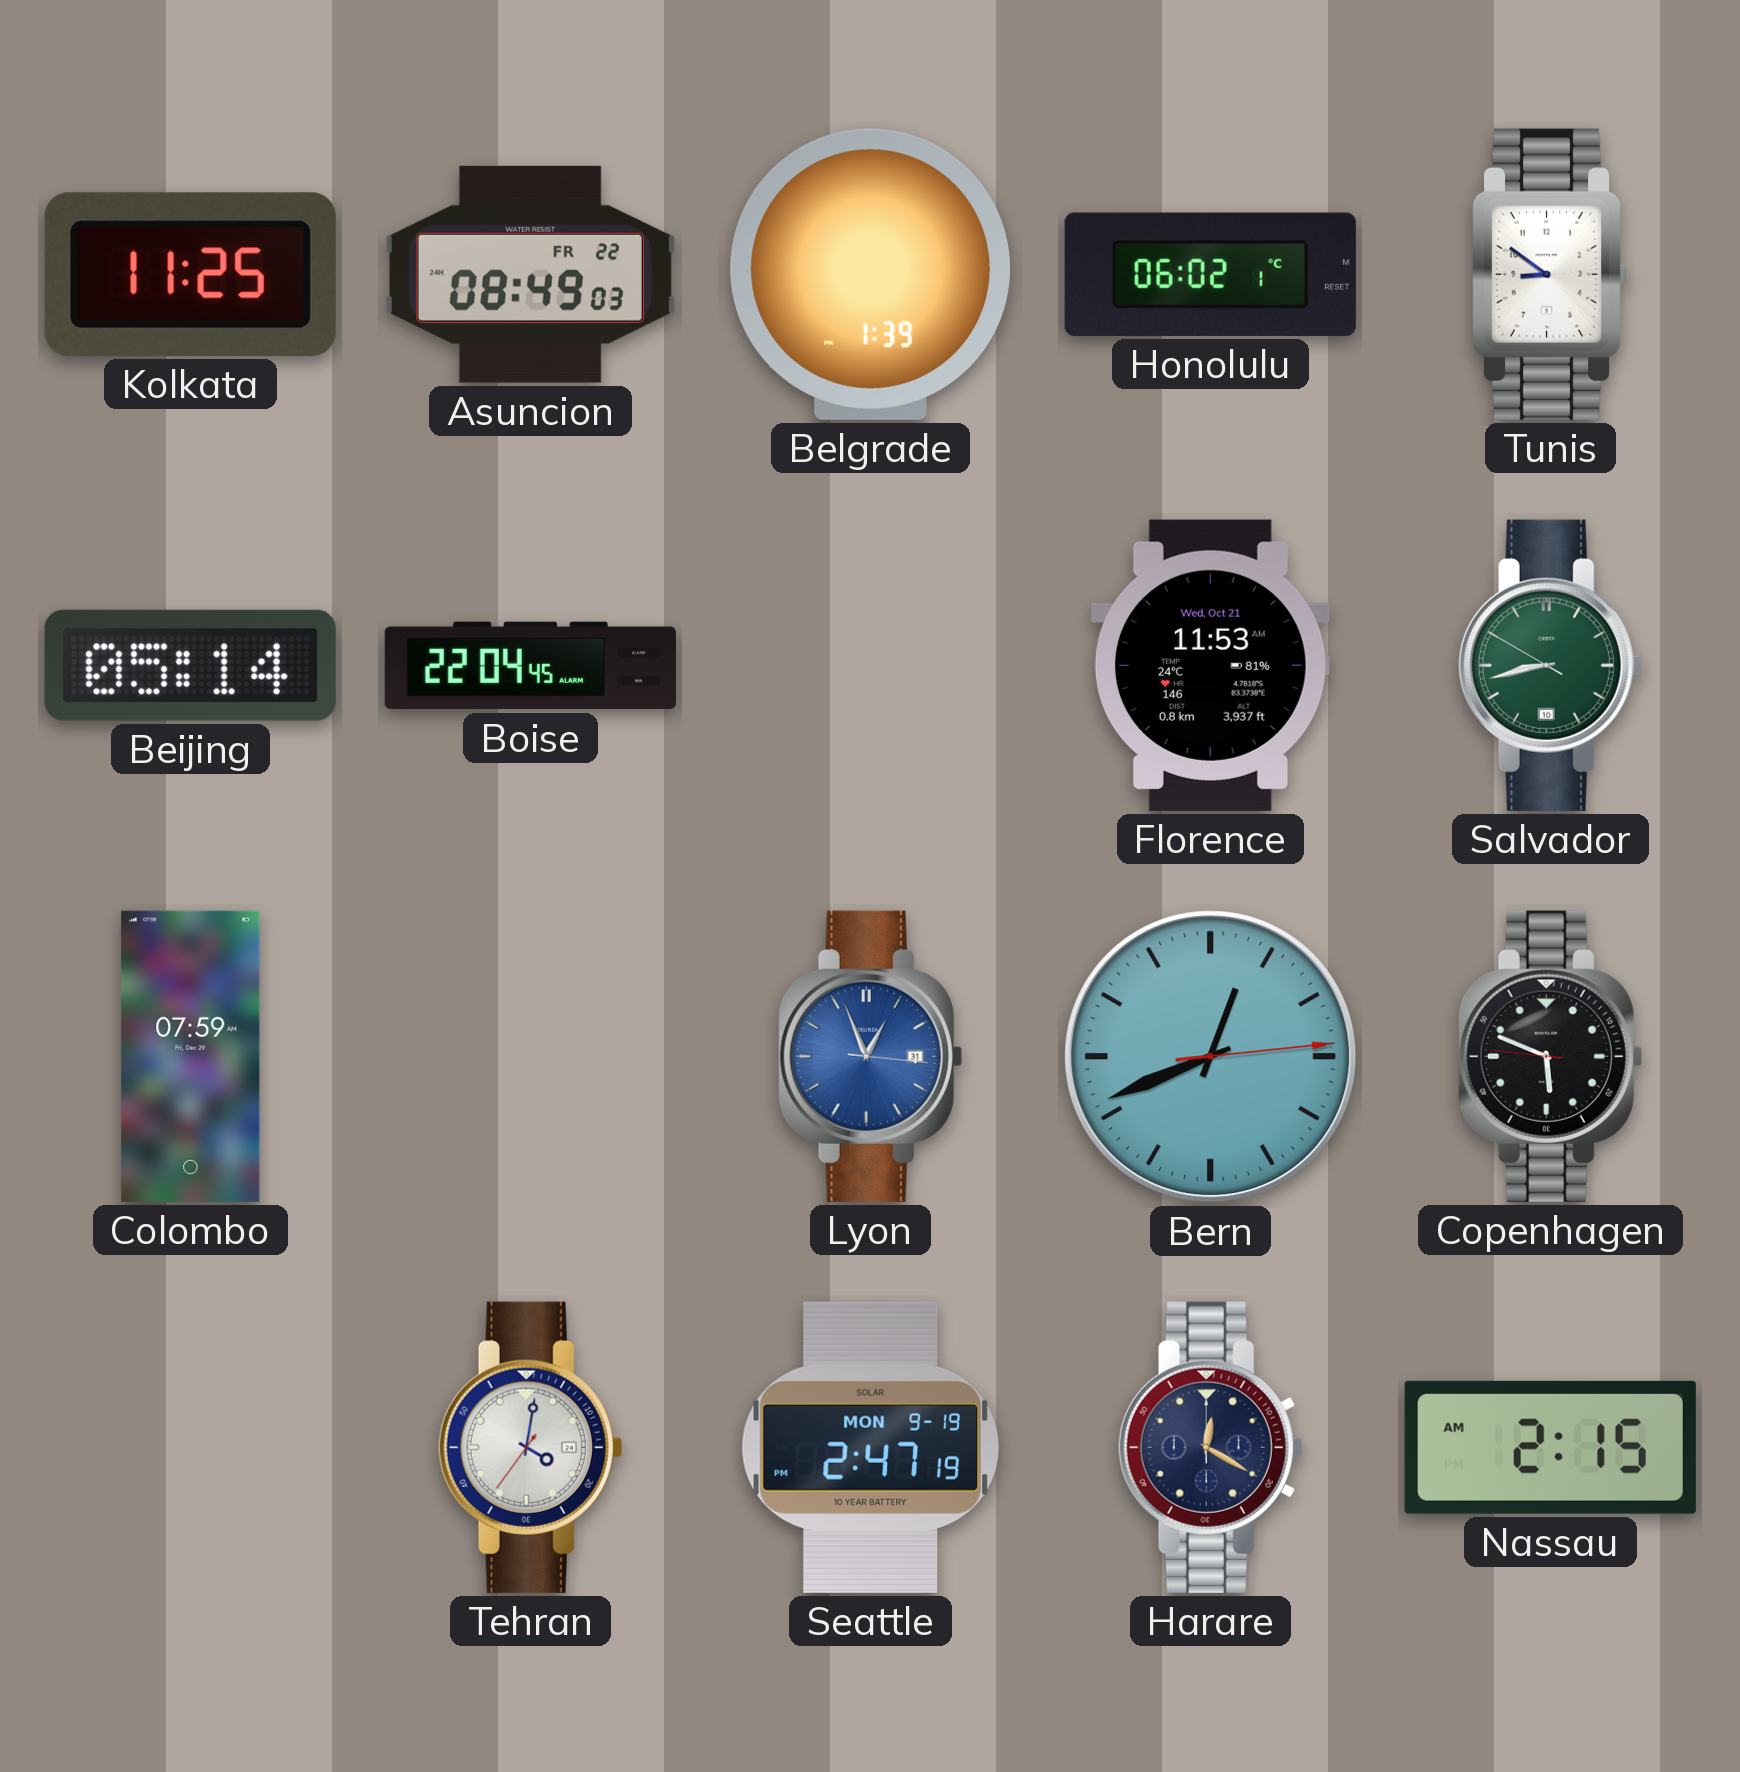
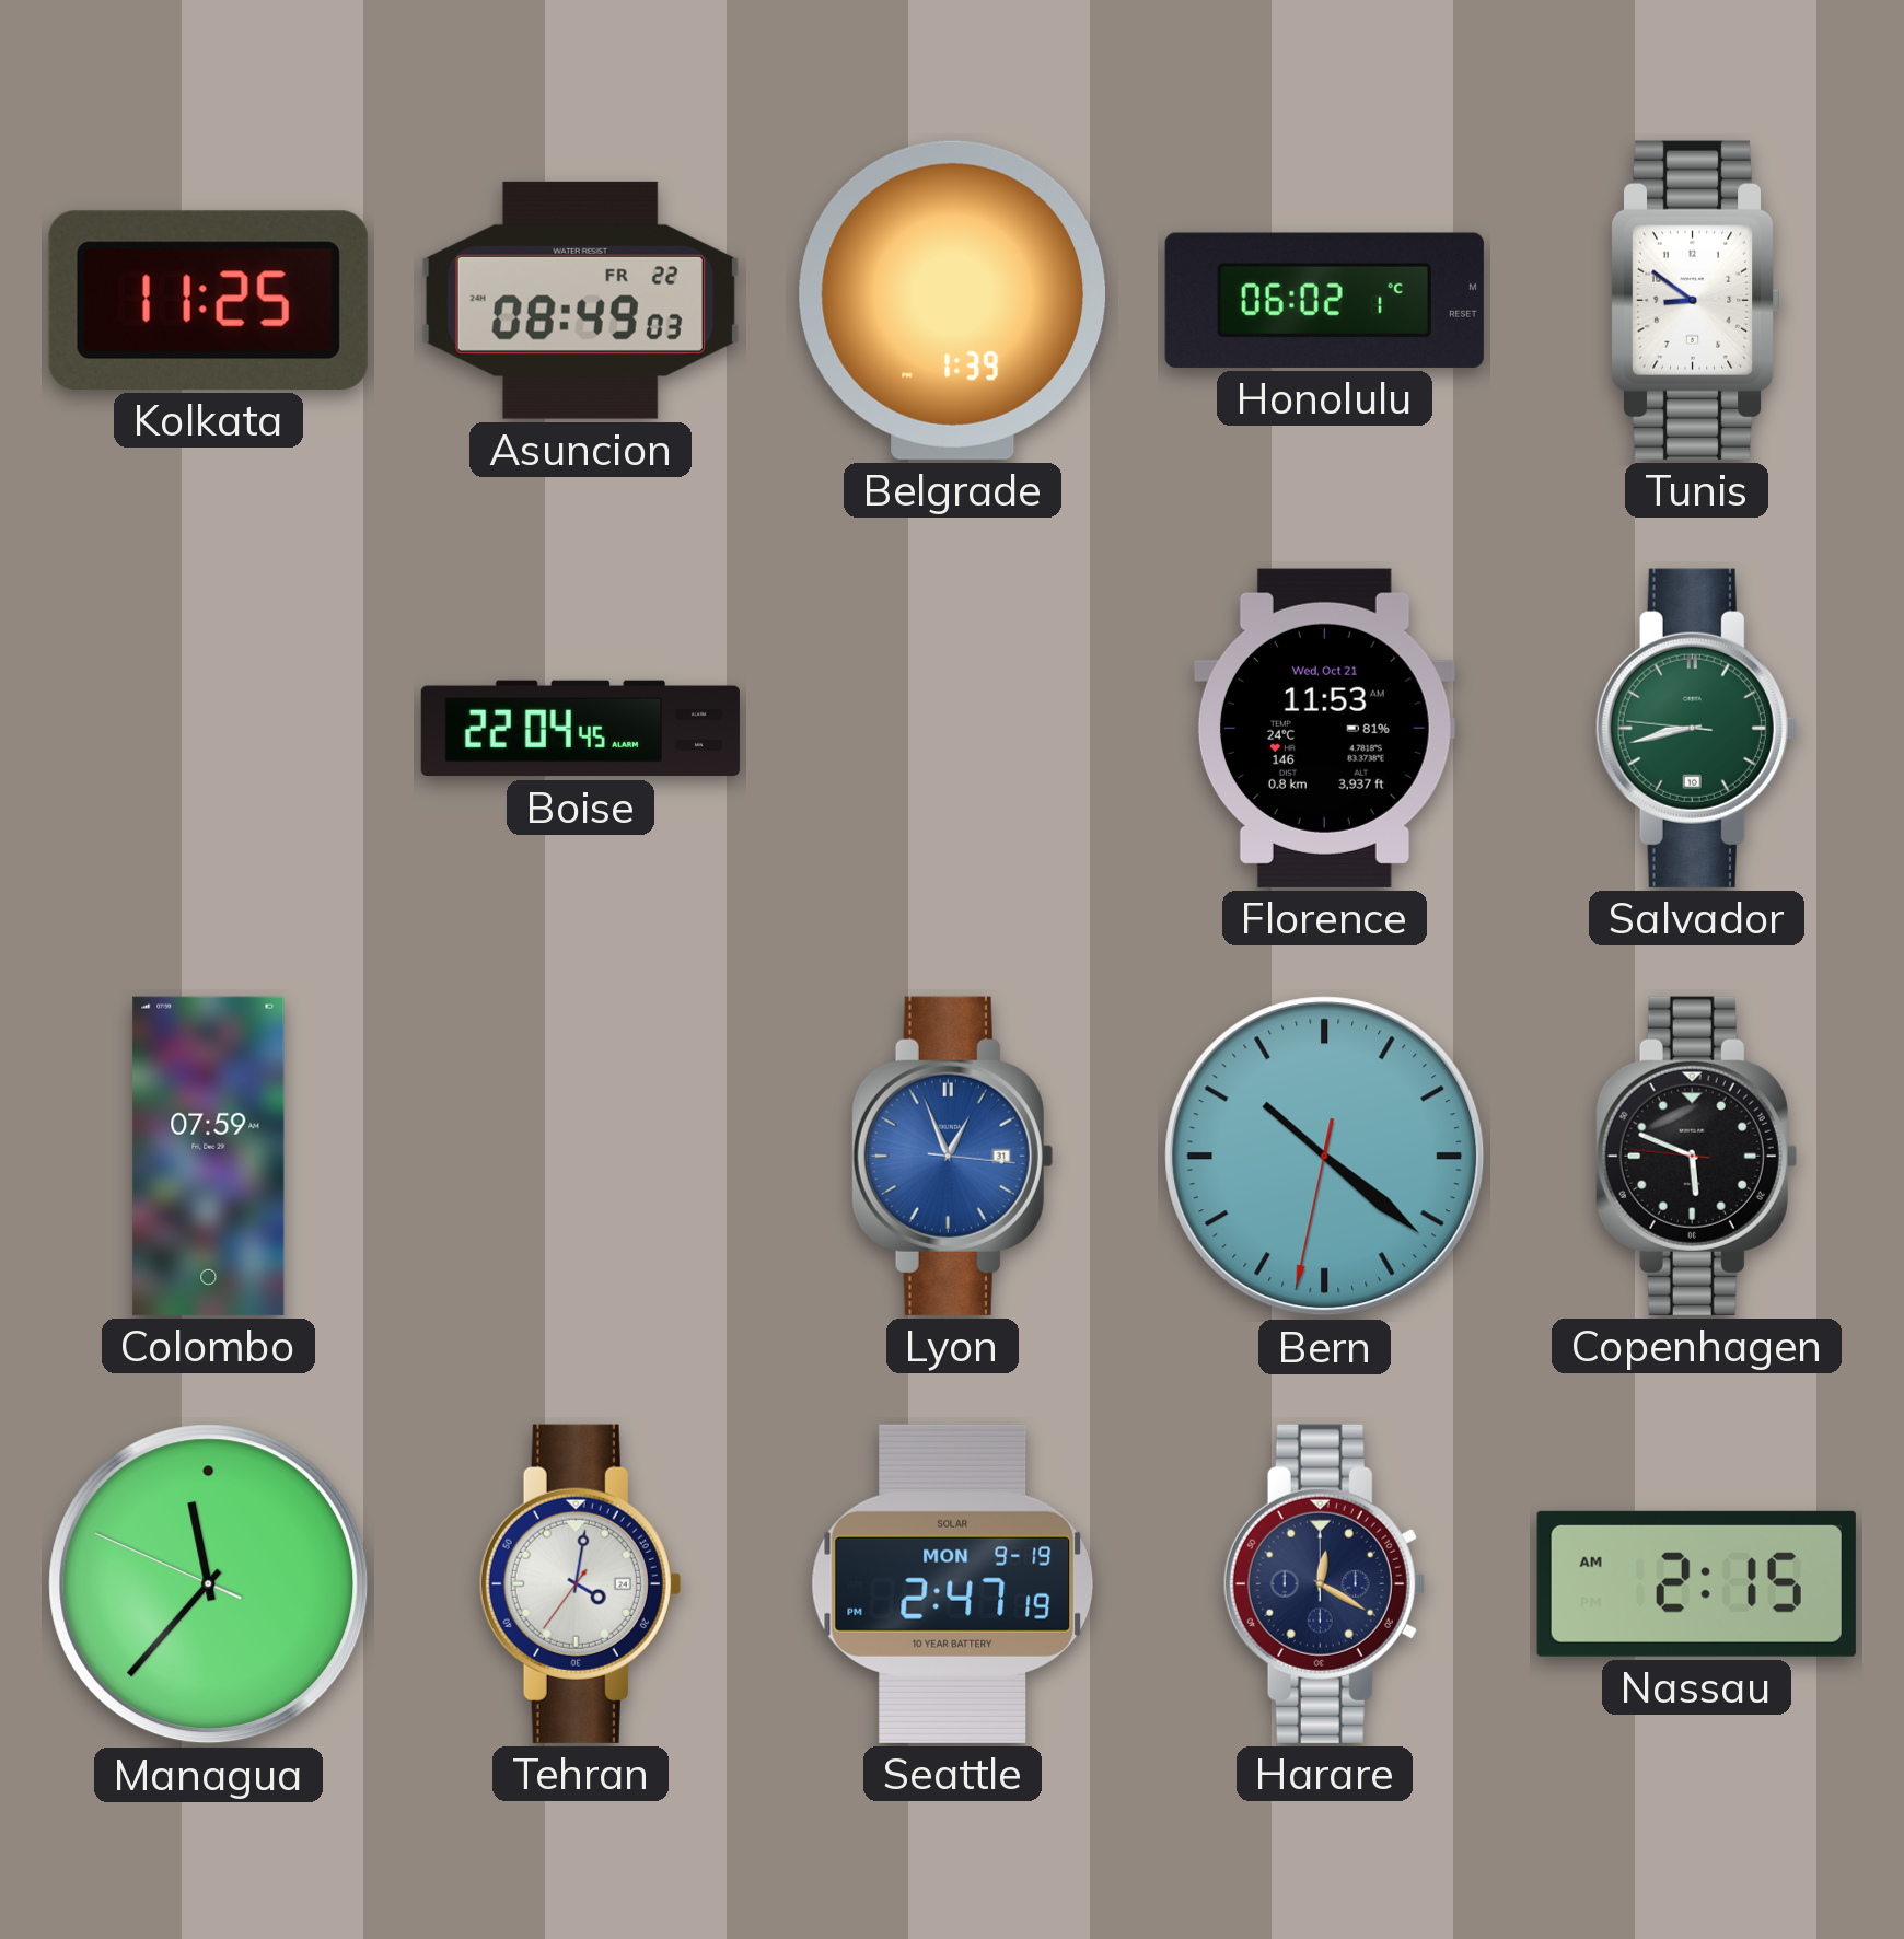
Beijing: 05:14 -> none (190, 665)
Salvador: 8:42:50 -> 8:42:46 (1696, 728)
Bern: 12:41 -> 10:21 (1325, 1157)
Managua: none -> 11:36 (209, 1584)
